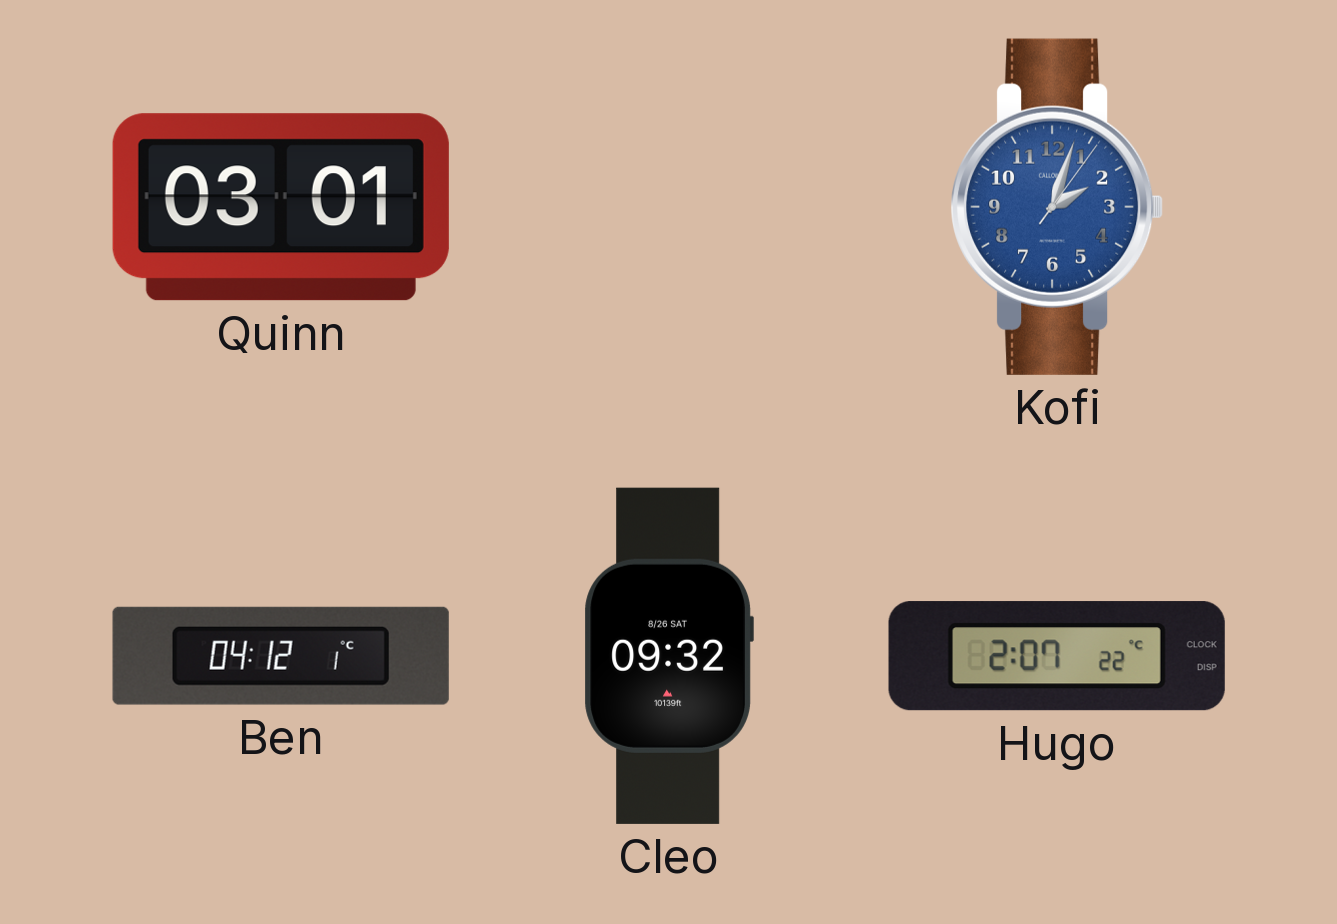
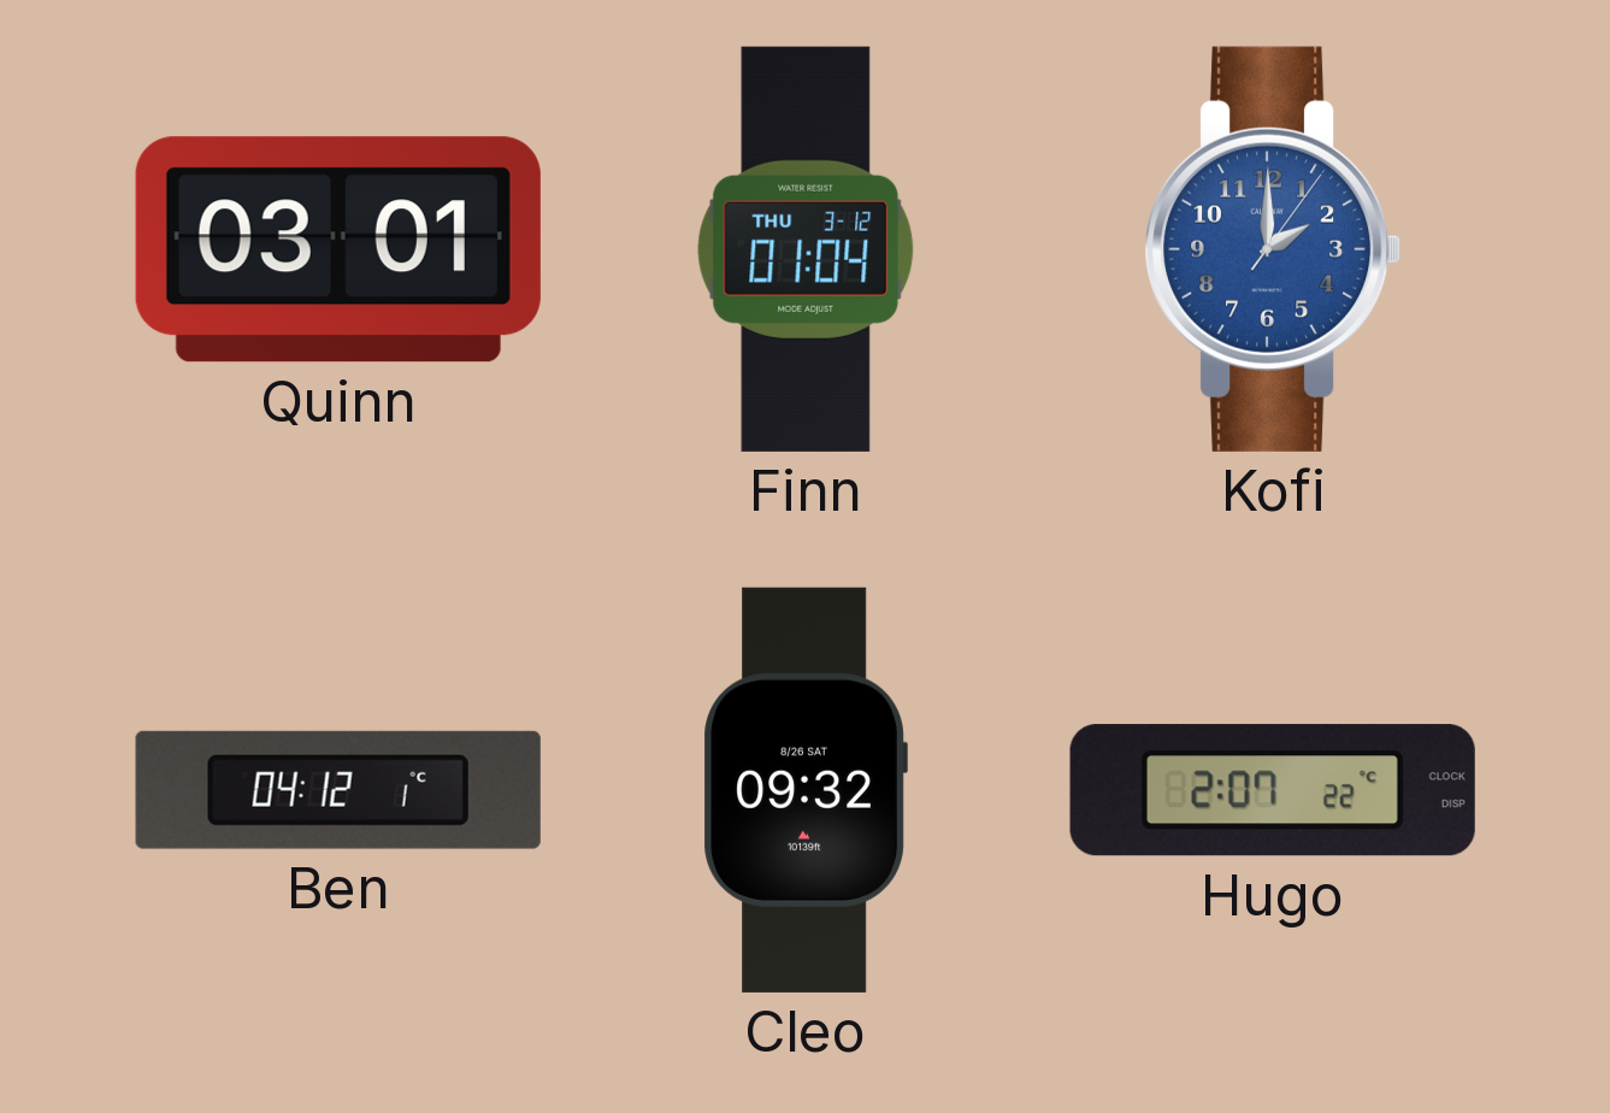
Finn: none -> 01:04 (806, 249)
Kofi: 2:03 -> 2:00 (1274, 249)
